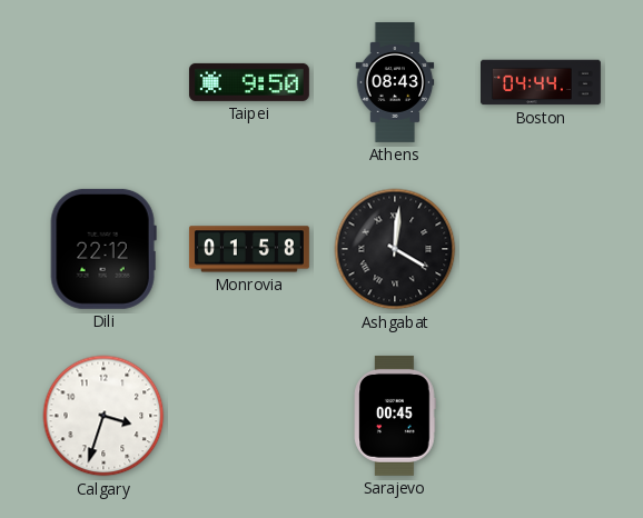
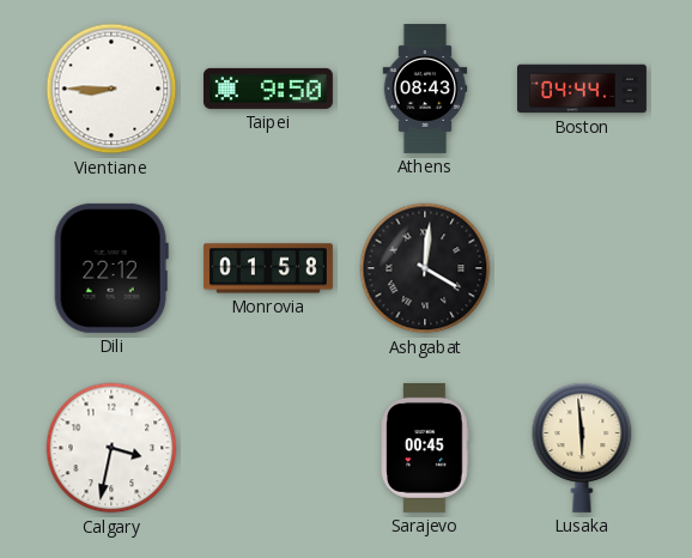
Vientiane: none -> 8:45 (111, 89)
Calgary: 3:33 -> 3:32 (111, 448)
Lusaka: none -> 5:59 (582, 448)
